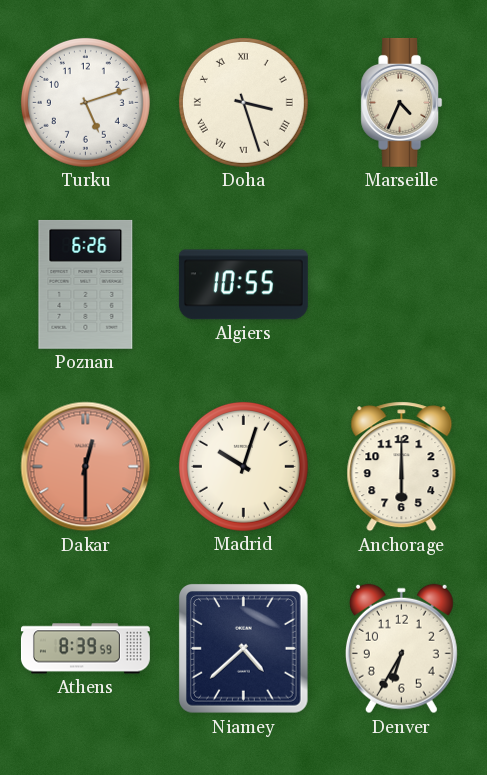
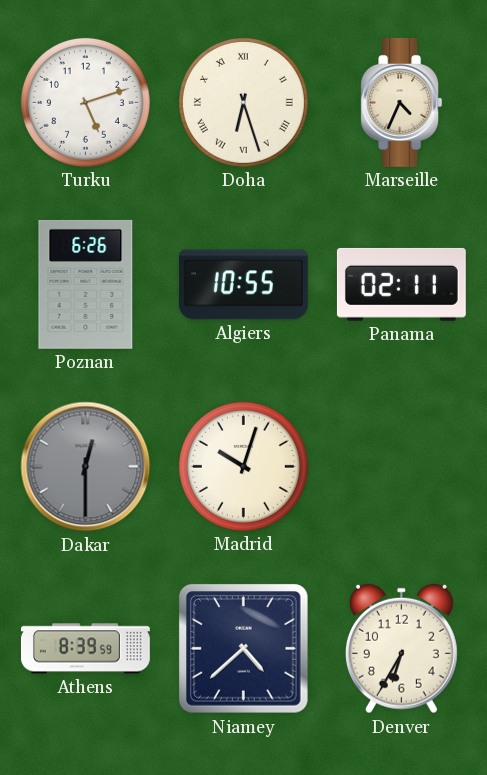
Doha: 3:27 -> 6:27 (243, 102)
Panama: none -> 02:11 (401, 284)
Dakar dial: salmon -> grey (86, 467)
Anchorage: 6:00 -> none (402, 467)
